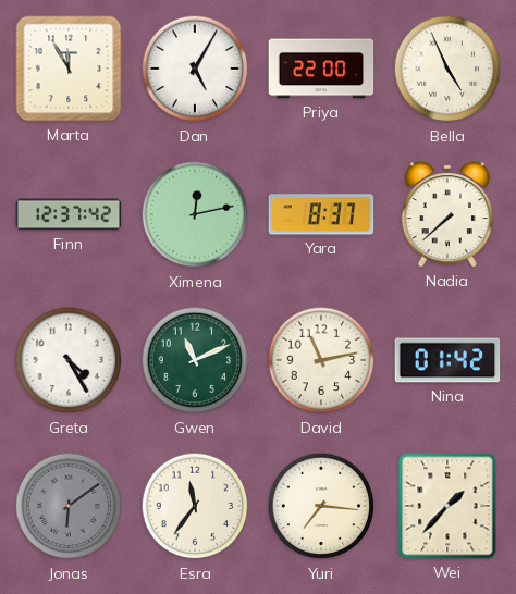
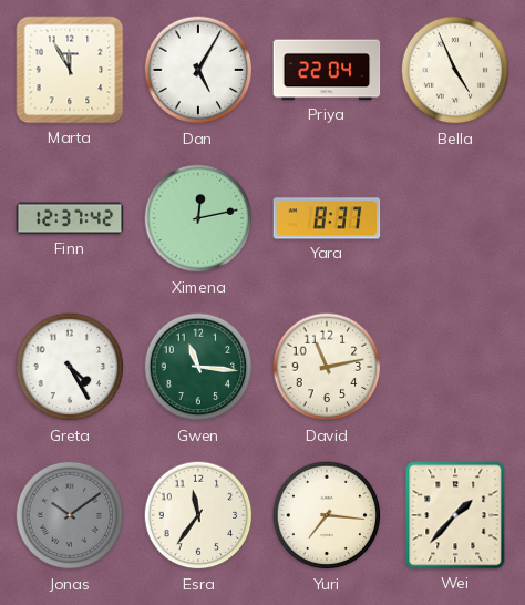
Priya: 22:00 -> 22:04 (327, 70)
Nadia: 7:38 -> none (447, 215)
Gwen: 11:11 -> 11:16 (198, 367)
Nina: 01:42 -> none (447, 360)
Jonas: 6:09 -> 10:09 (70, 515)
